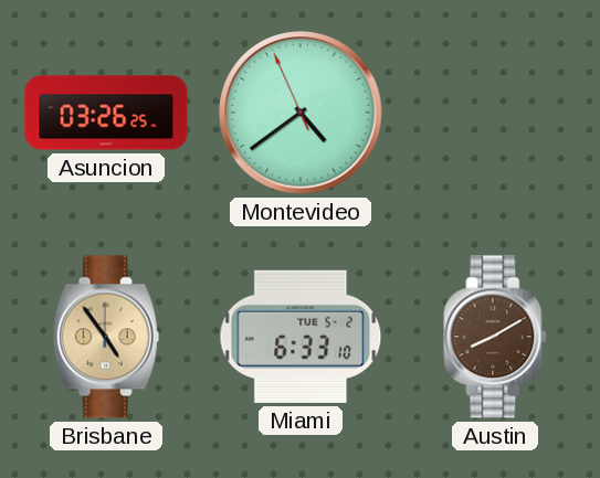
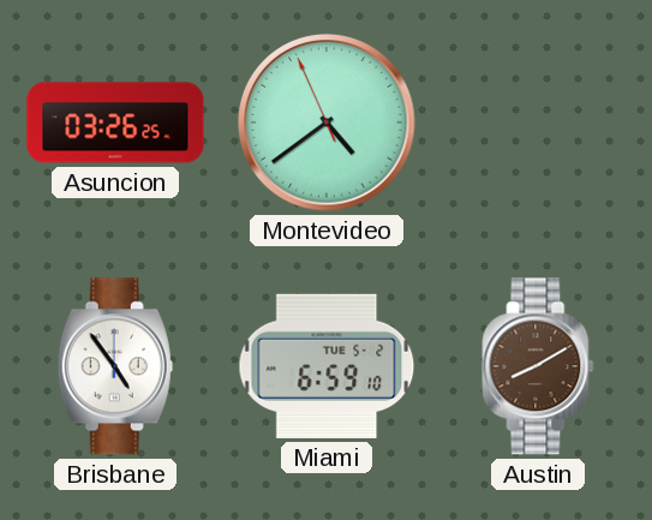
Brisbane dial: champagne -> white (115, 366)
Miami: 6:33 -> 6:59 (327, 366)
